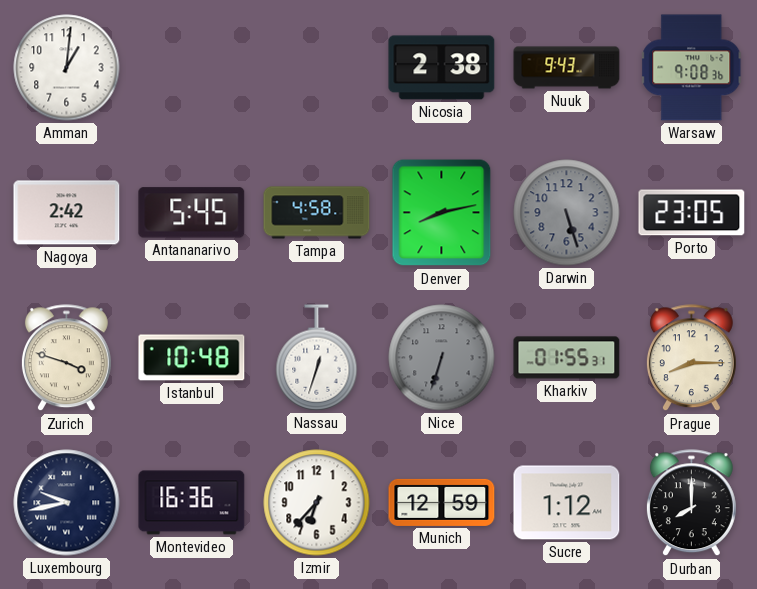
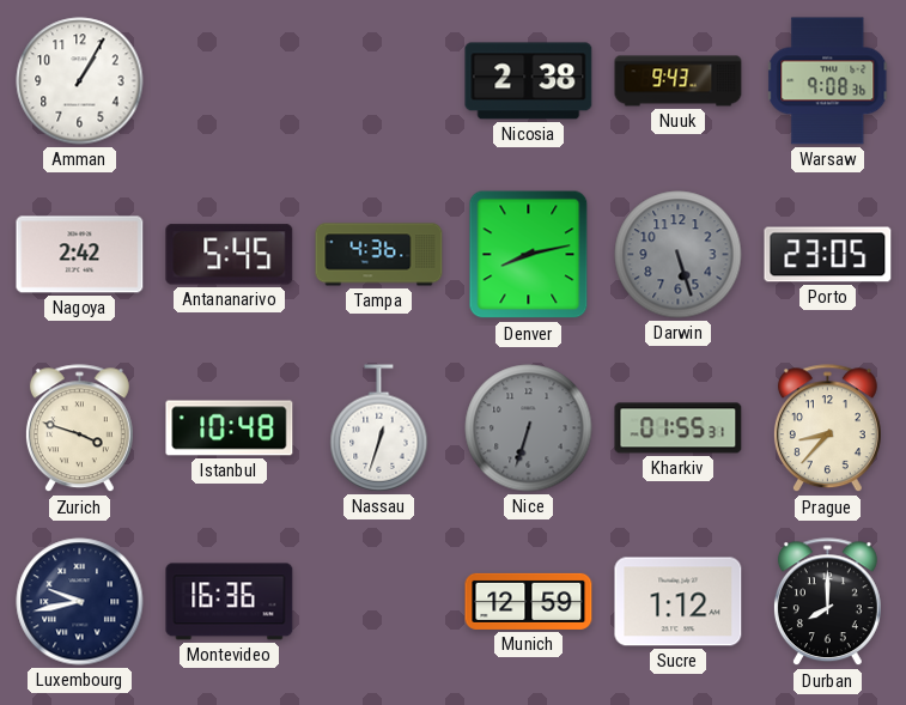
Amman: 1:01 -> 1:05 (80, 81)
Tampa: 4:58 -> 4:36 (379, 255)
Prague: 8:15 -> 8:37 (827, 429)
Izmir: 6:37 -> none (317, 503)
